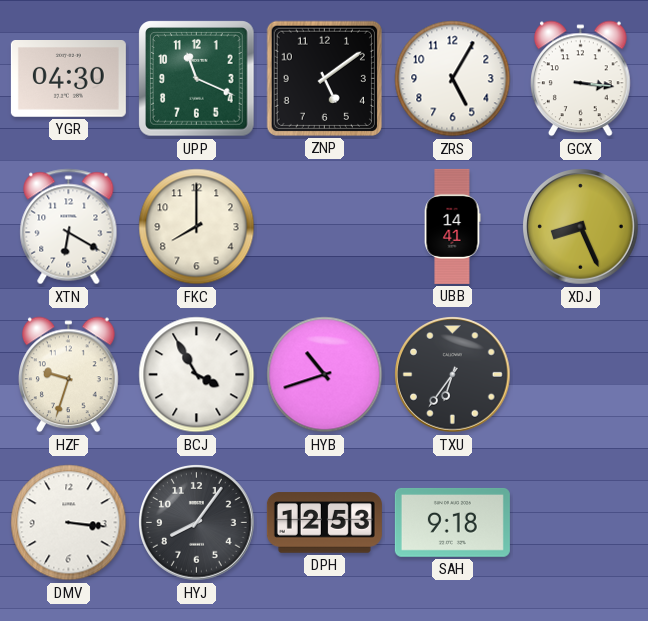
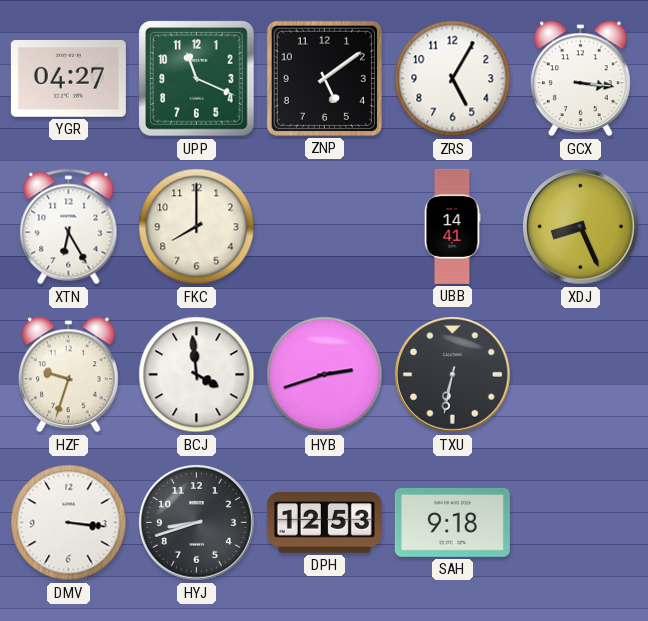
YGR: 04:30 -> 04:27 (68, 79)
XTN: 6:20 -> 6:25 (69, 227)
BCJ: 3:55 -> 3:59 (197, 375)
HYB: 10:42 -> 2:42 (325, 375)
TXU: 6:36 -> 6:32 (453, 375)
HYJ: 8:06 -> 8:42 (197, 523)
